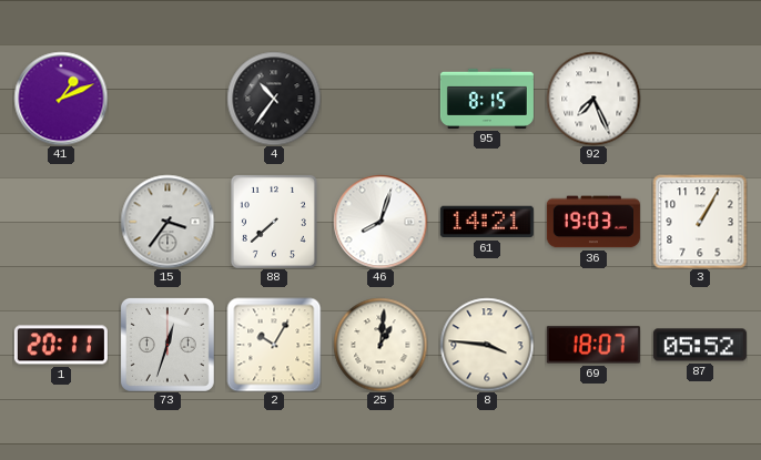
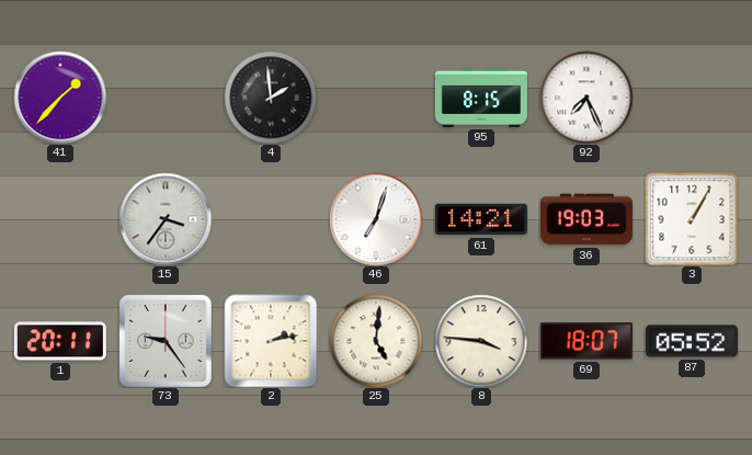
41: 1:11 -> 1:37 (60, 98)
4: 10:36 -> 1:59 (271, 98)
88: 7:38 -> none (274, 222)
46: 8:03 -> 7:03 (376, 219)
73: 12:33 -> 9:24 (166, 341)
2: 10:05 -> 2:13 (271, 341)
25: 1:01 -> 5:01 (376, 341)
